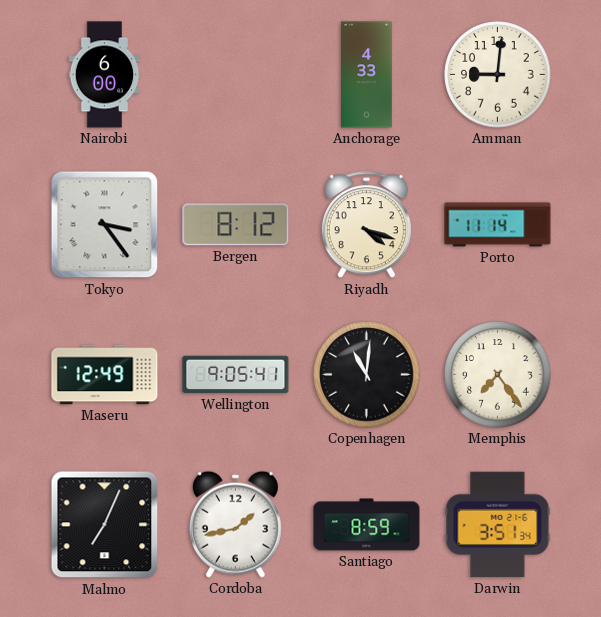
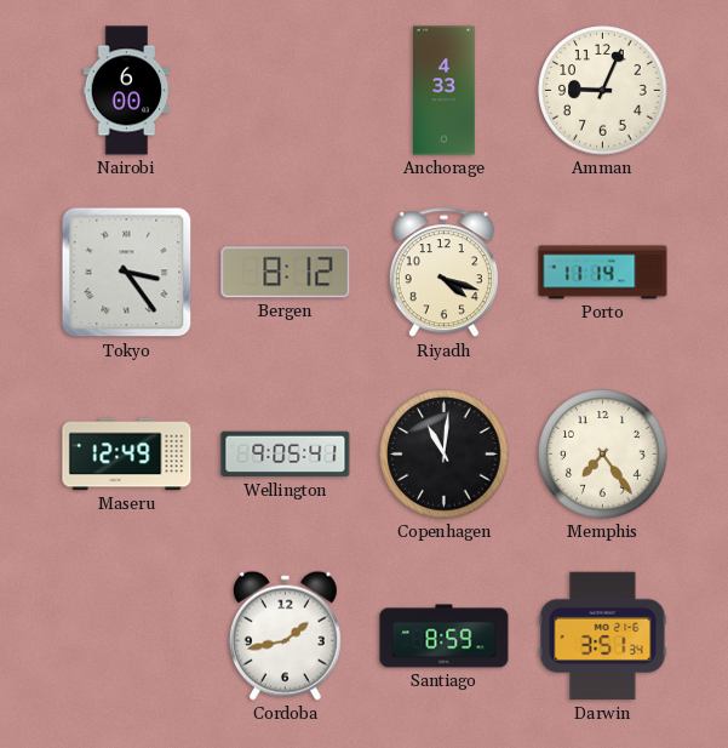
Amman: 9:01 -> 9:04 (603, 91)
Malmo: 7:04 -> none (105, 525)
